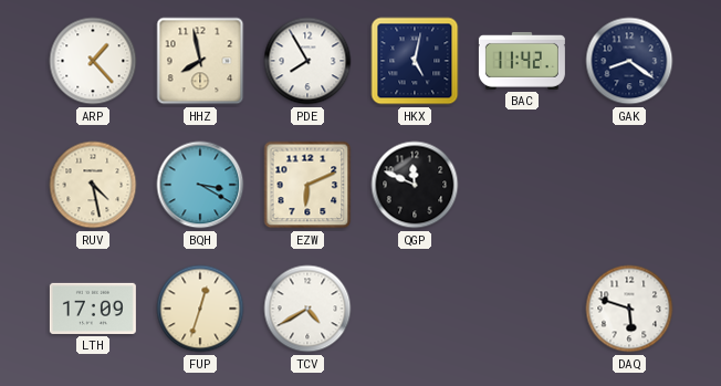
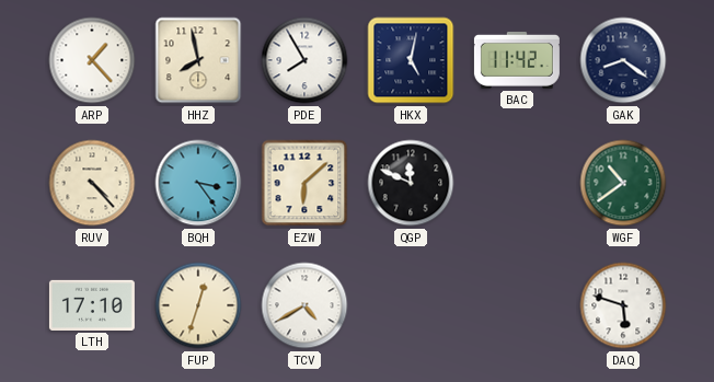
RUV: 4:28 -> 4:23 (92, 183)
BQH: 3:20 -> 3:24 (198, 183)
EZW: 6:11 -> 6:08 (304, 183)
WGF: none -> 10:39 (623, 183)
LTH: 17:09 -> 17:10 (92, 305)
